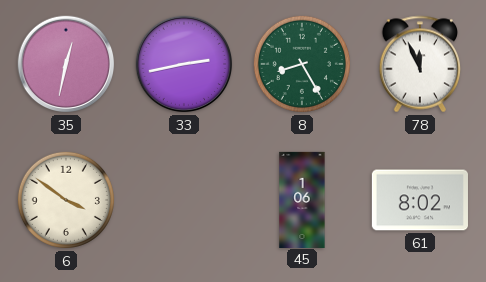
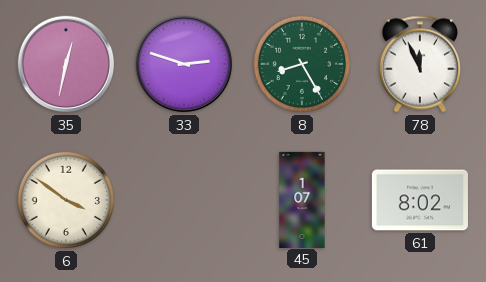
33: 2:43 -> 2:48 (184, 64)
45: 1:06 -> 1:07 (302, 199)
